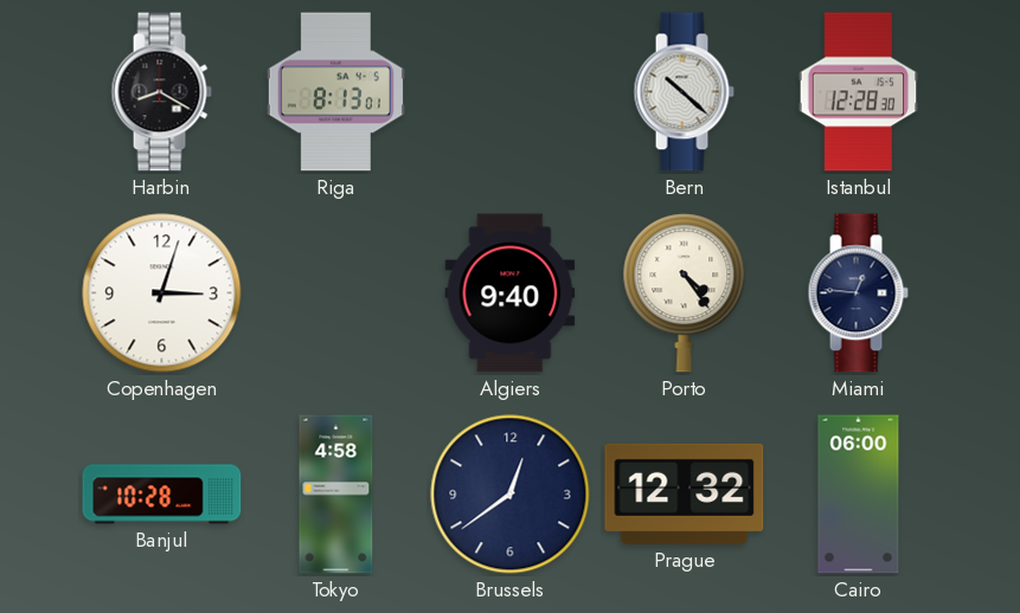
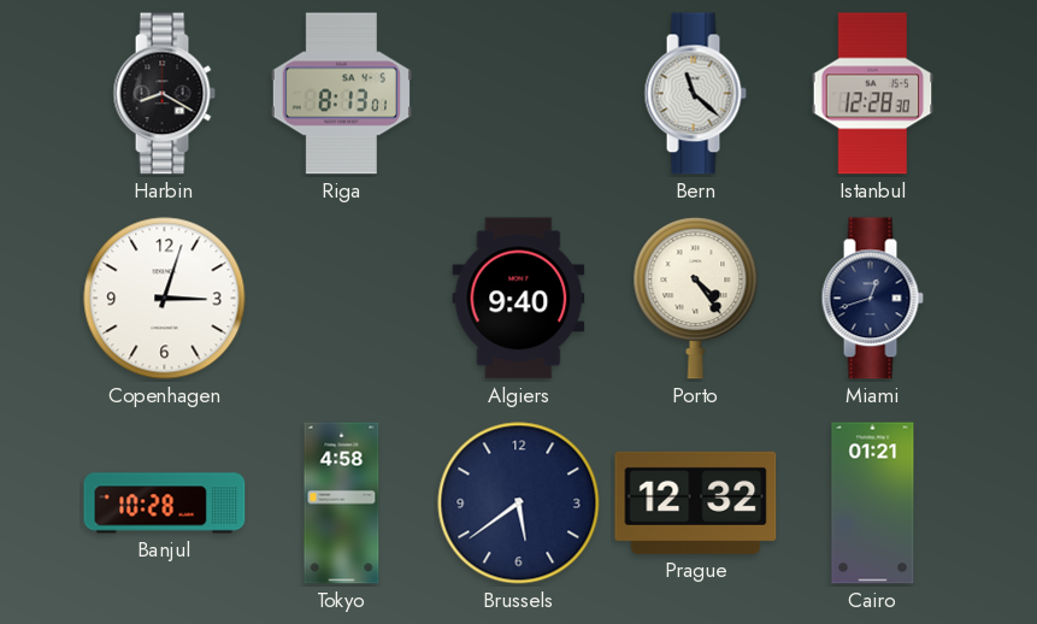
Bern: 10:22 -> 11:22 (695, 94)
Miami: 12:46 -> 12:42 (872, 299)
Brussels: 12:39 -> 5:39 (519, 504)
Cairo: 06:00 -> 01:21 (873, 504)
